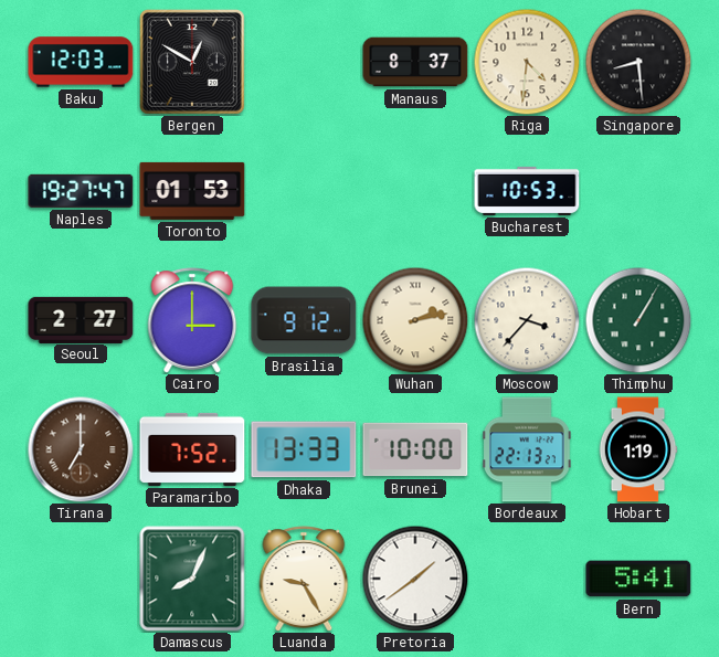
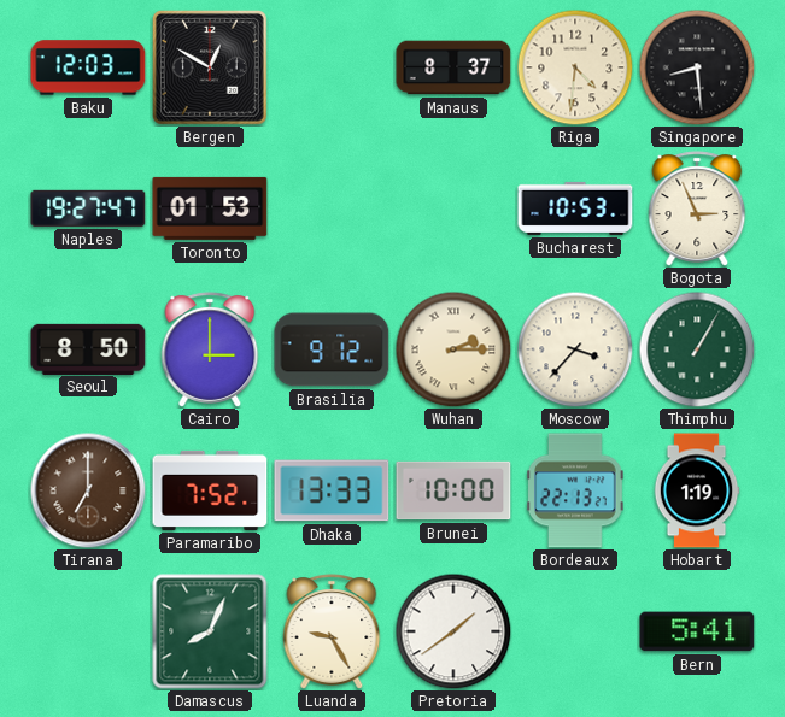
Bogota: none -> 2:56 (697, 208)
Seoul: 2:27 -> 8:50 (88, 348)
Wuhan: 2:13 -> 2:15 (453, 349)
